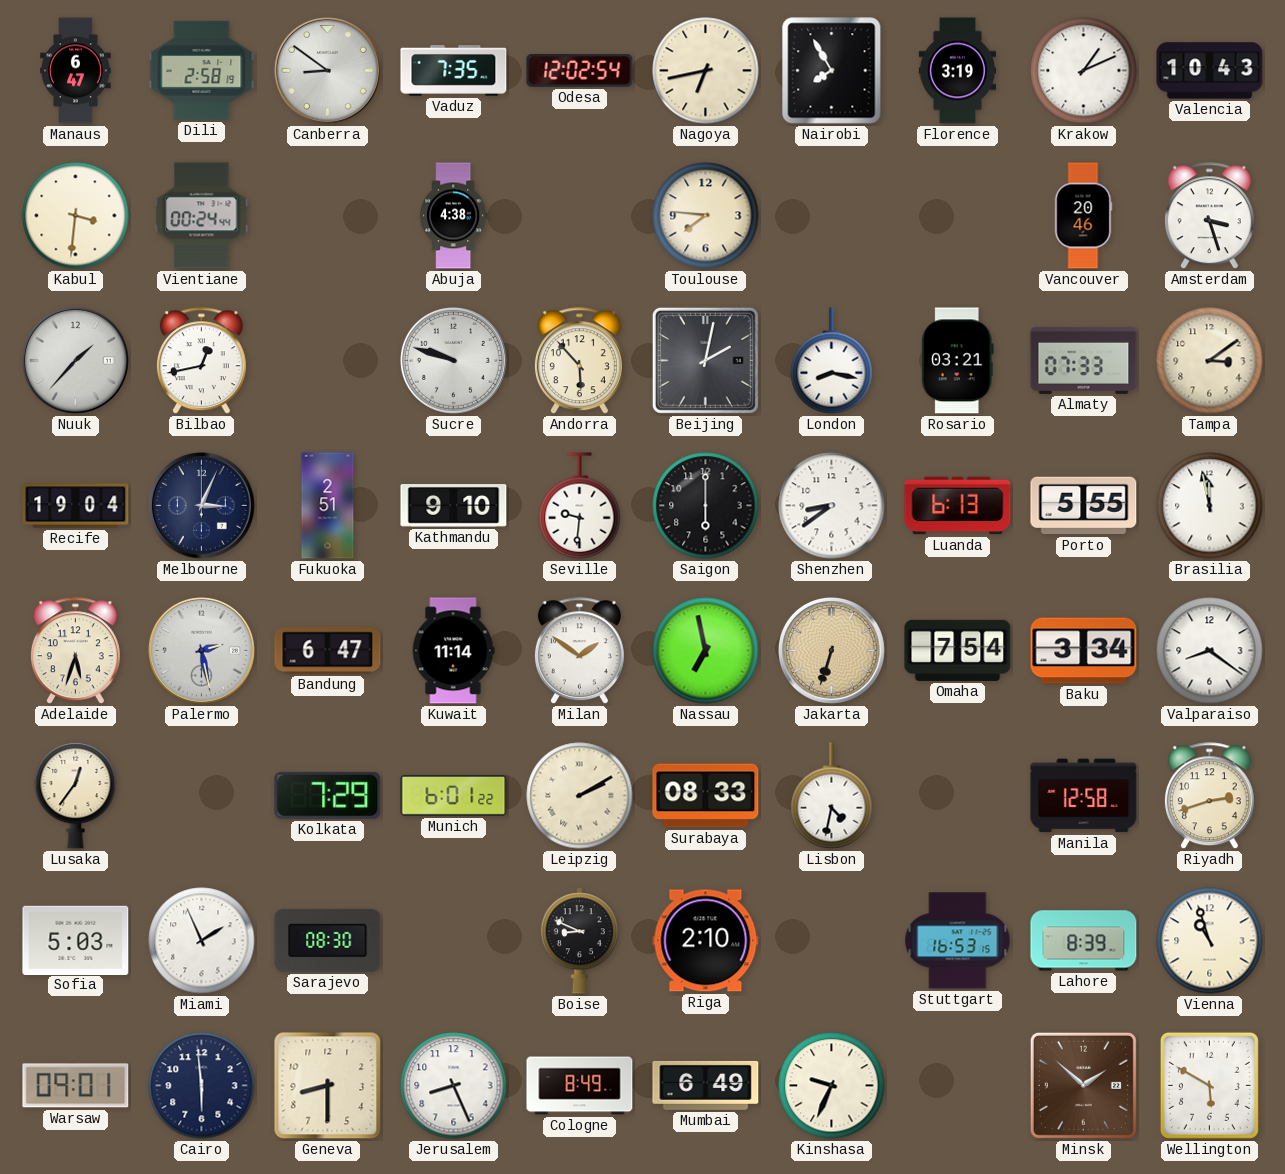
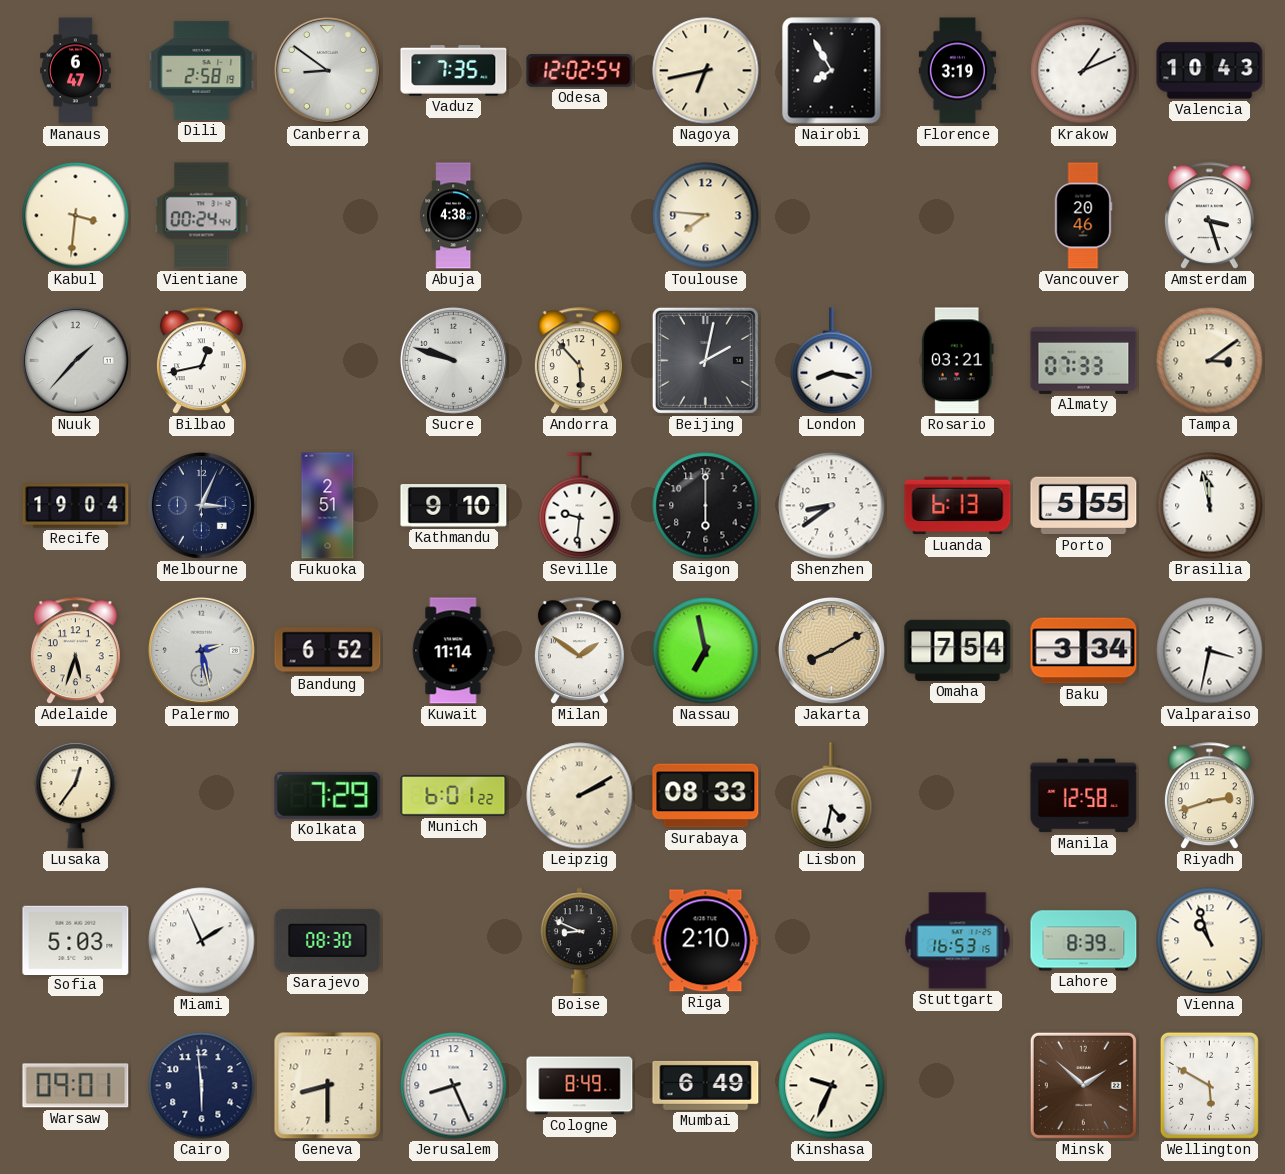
Bandung: 6:47 -> 6:52 (328, 651)
Jakarta: 6:33 -> 8:10 (831, 650)
Valparaiso: 8:21 -> 3:32 (1210, 651)
